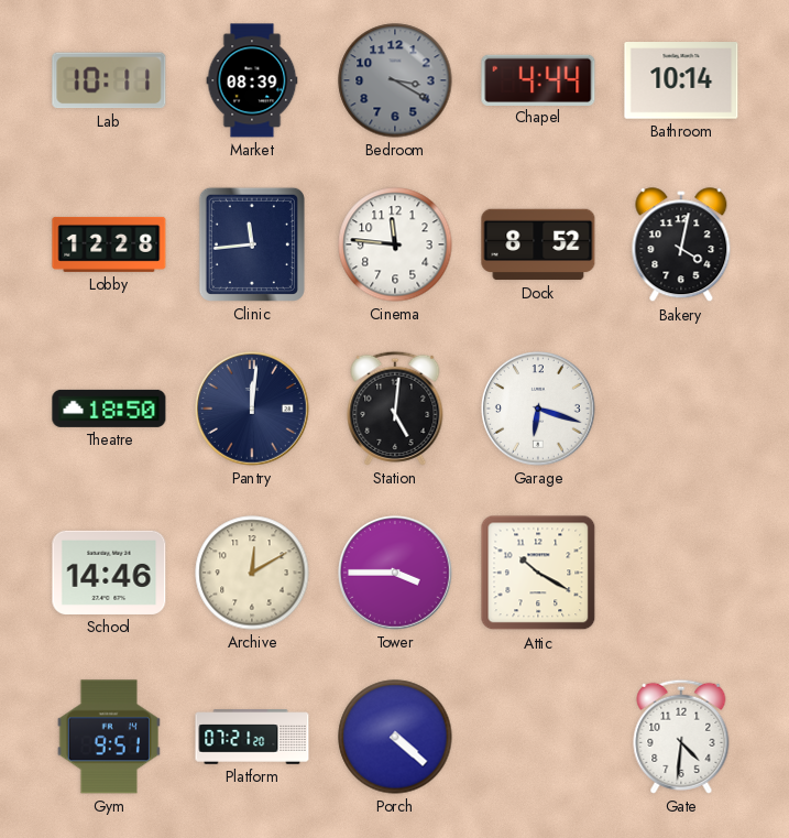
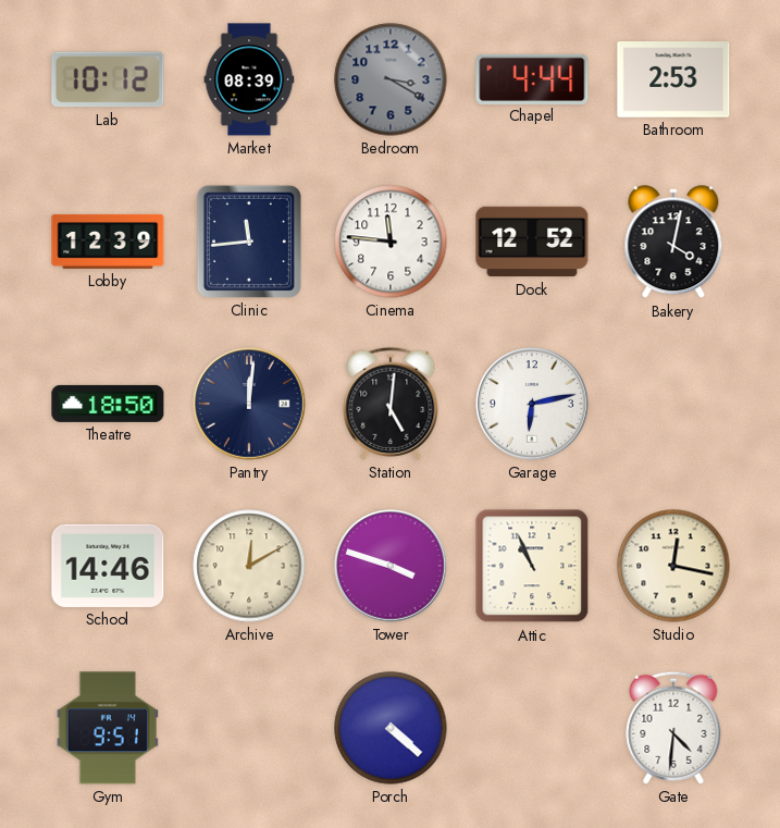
Lab: 10:11 -> 10:12 (108, 79)
Bathroom: 10:14 -> 2:53 (673, 79)
Lobby: 12:28 -> 12:39 (108, 242)
Dock: 8:52 -> 12:52 (532, 242)
Garage: 6:18 -> 6:13 (533, 405)
Tower: 3:45 -> 3:48 (392, 567)
Attic: 10:20 -> 10:56 (532, 566)
Studio: none -> 12:17 (673, 566)
Platform: 07:21 -> none (252, 737)
